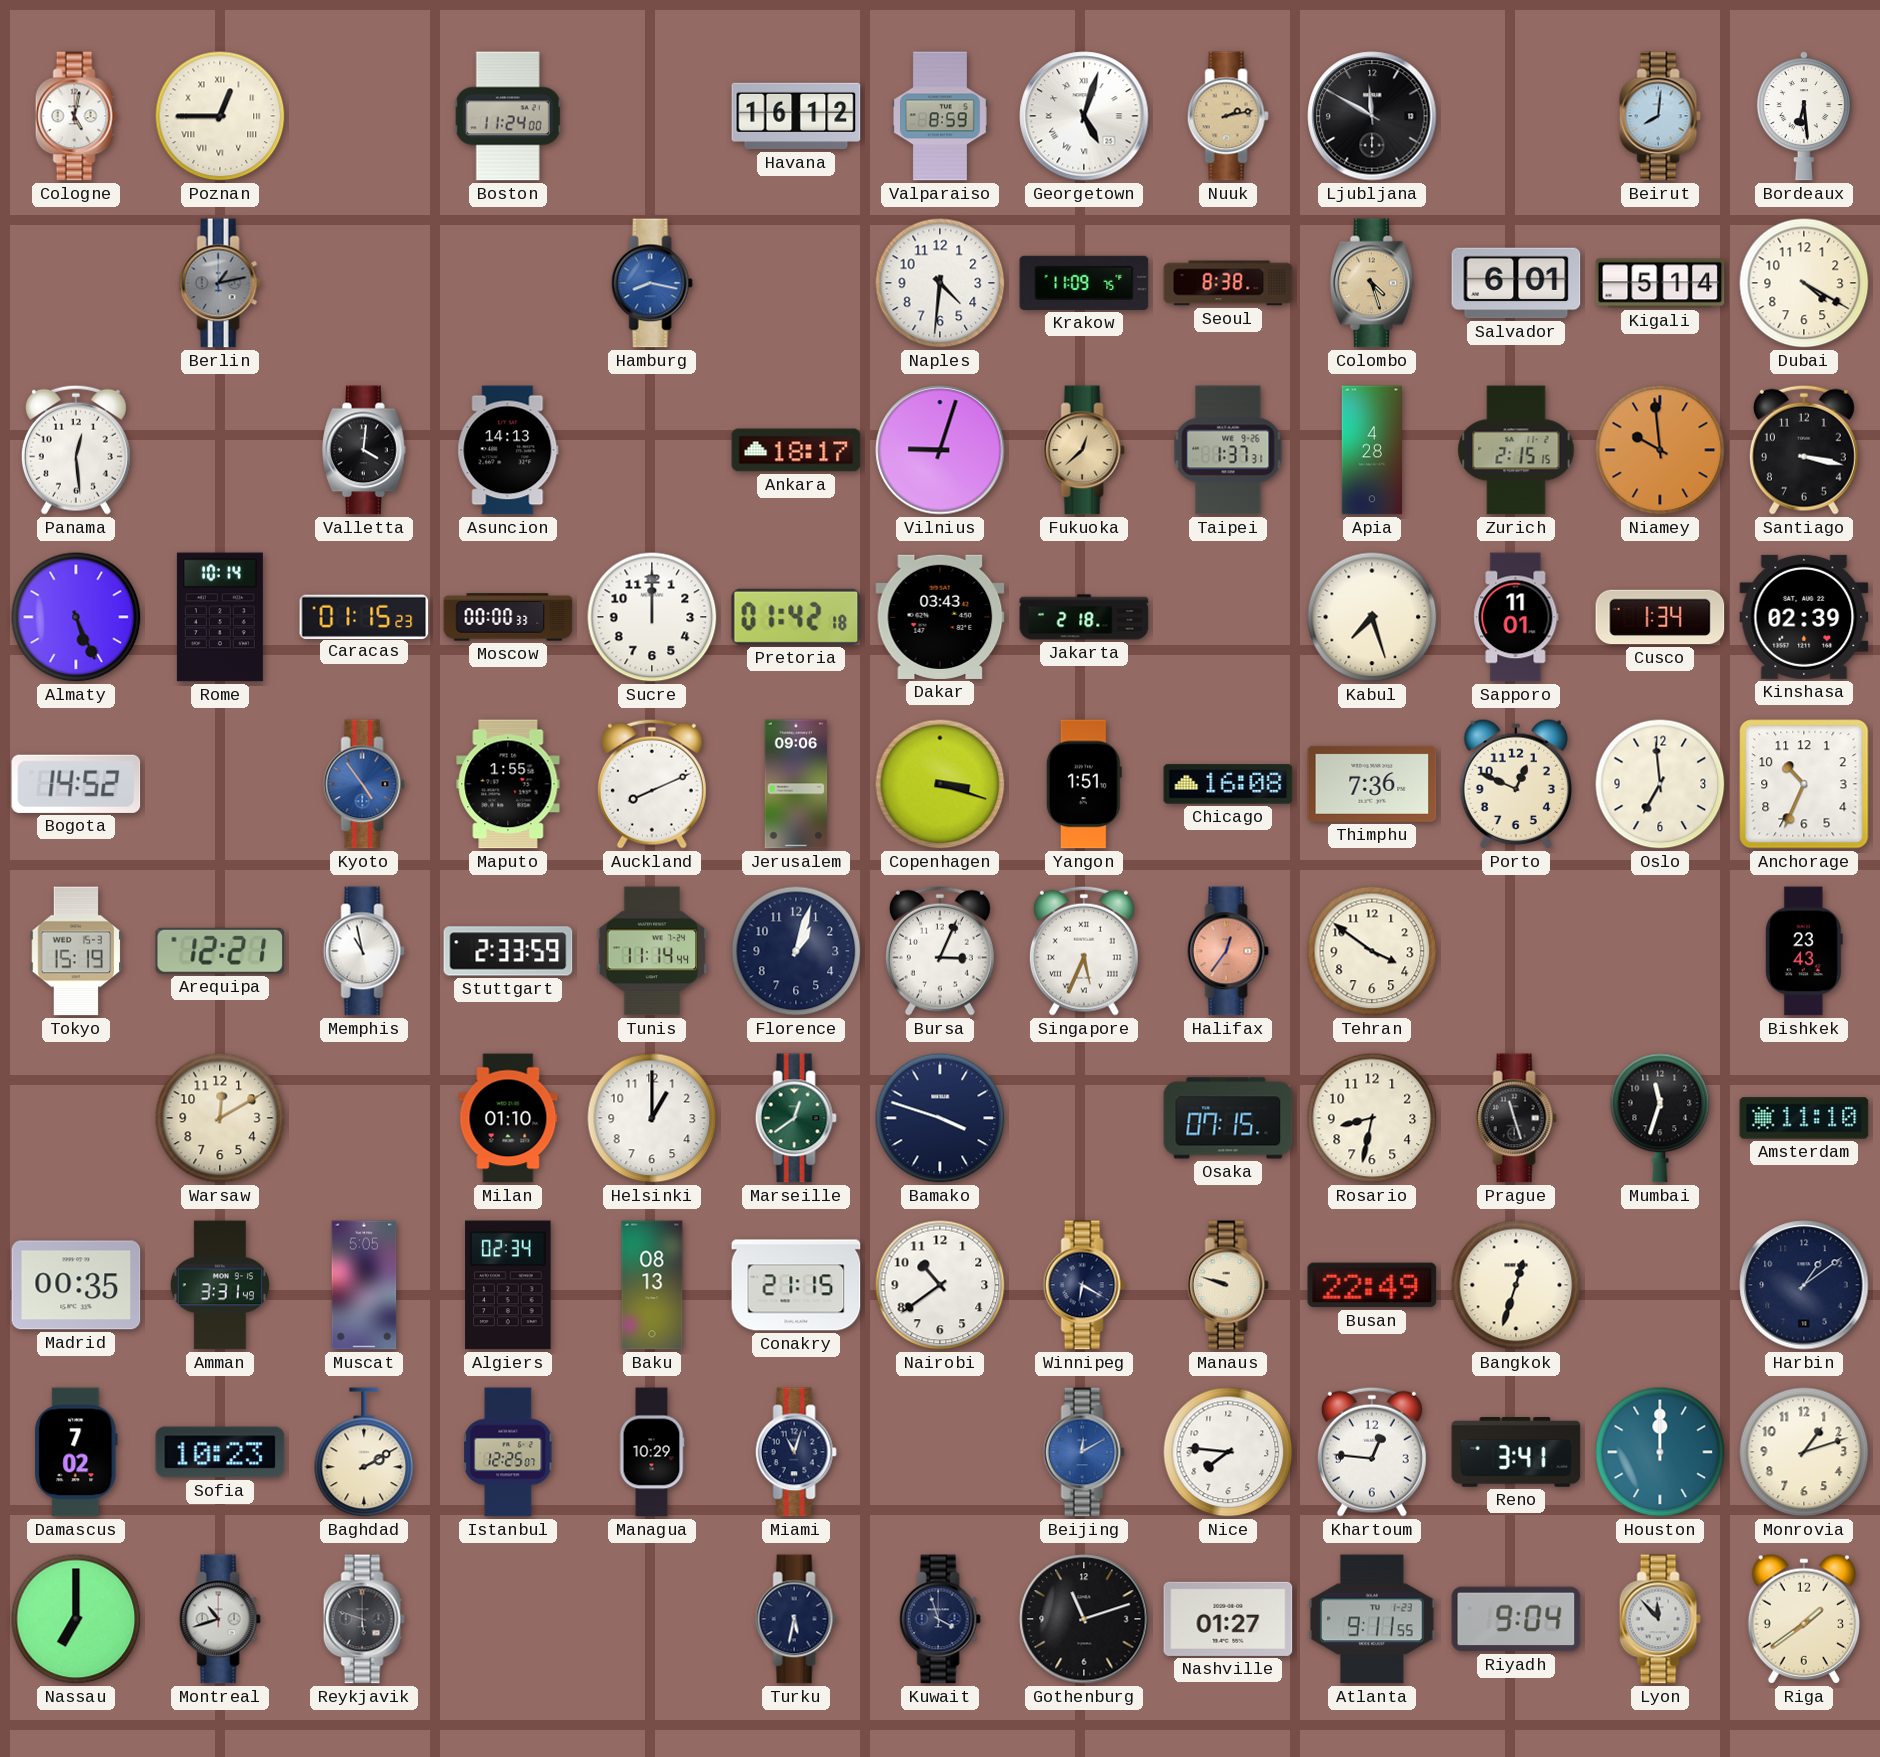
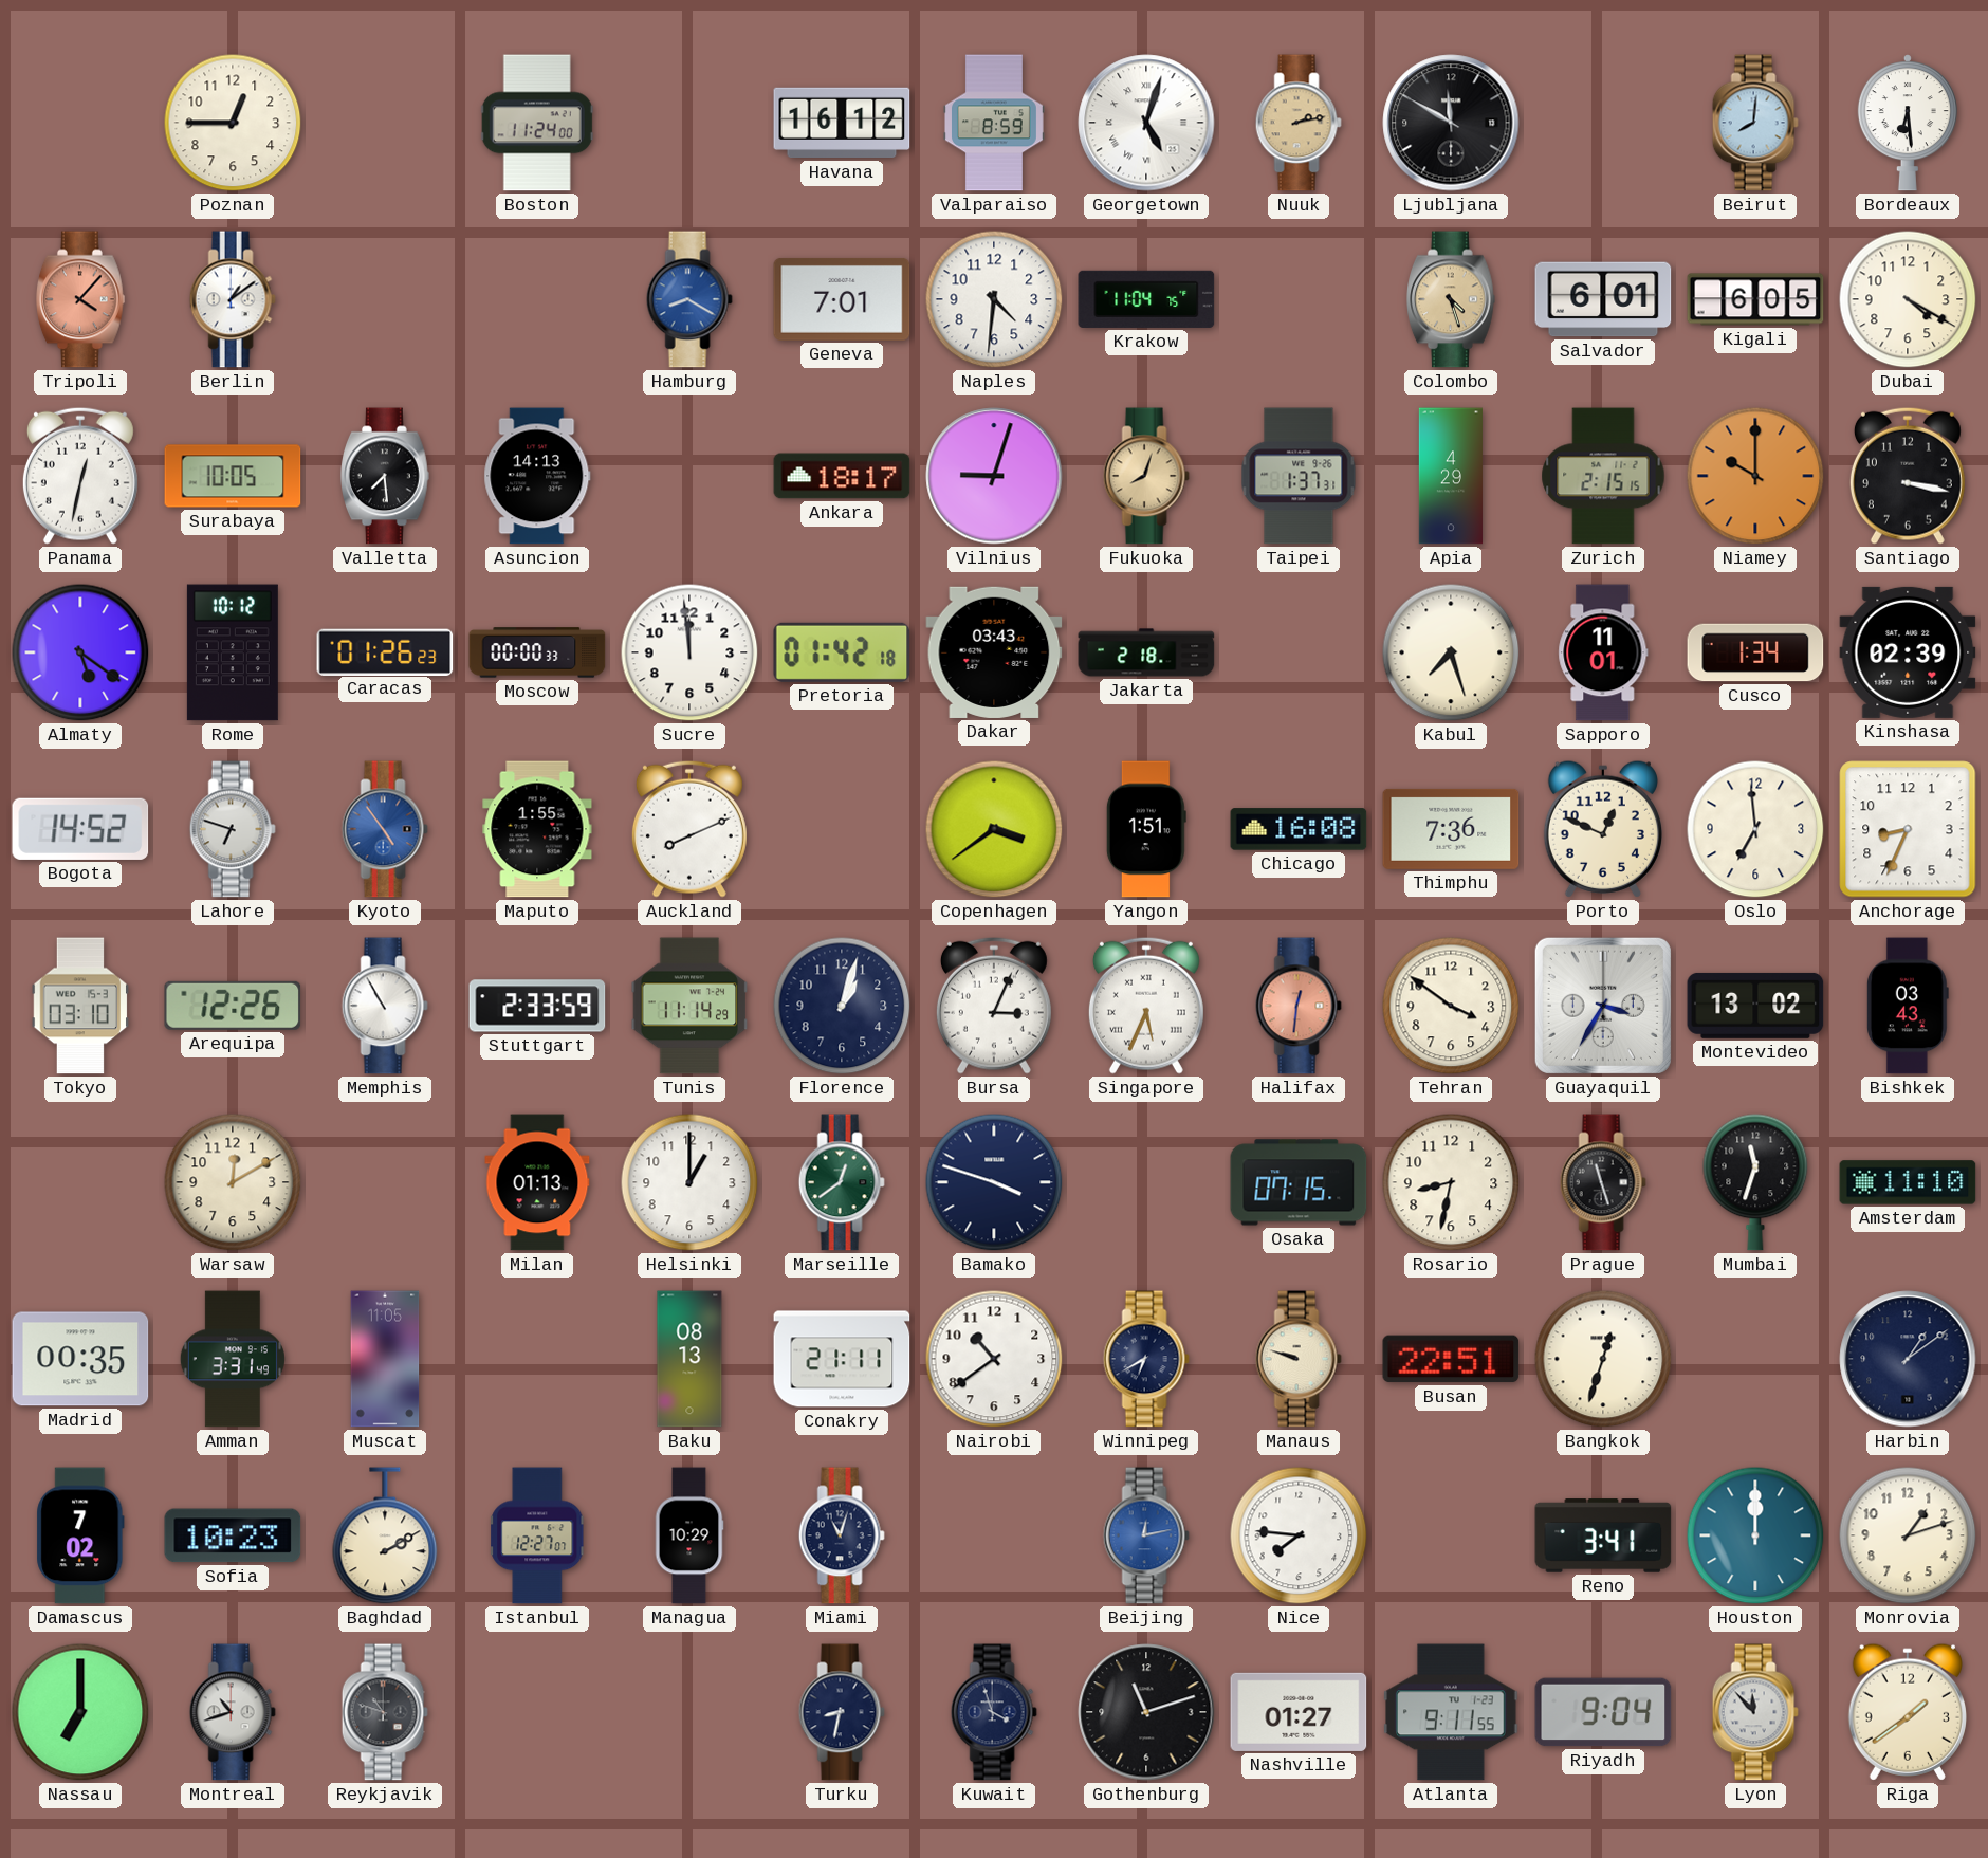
Cologne: 5:02 -> none (76, 116)
Poznan numerals: Roman -> Arabic (233, 123)
Tripoli: none -> 4:07 (81, 299)
Berlin: 1:13 -> 1:09 (233, 299)
Berlin dial: grey -> white (233, 299)
Hamburg: 8:17 -> 8:20 (689, 299)
Geneva: none -> 7:01 (842, 299)
Krakow: 11:09 -> 11:04 (1146, 299)
Seoul: 8:38 -> none (1228, 283)
Kigali: 5:14 -> 6:05 (1755, 299)
Panama: 12:29 -> 12:32 (80, 476)
Surabaya: none -> 10:05 (233, 476)
Valletta: 4:01 -> 7:29 (386, 476)
Fukuoka: 12:38 -> 8:03 (1146, 476)
Apia: 4:28 -> 4:29 (1450, 476)
Niamey: 9:59 -> 10:00 (1755, 476)
Almaty: 5:26 -> 5:21 (80, 652)
Rome: 10:14 -> 10:12 (233, 652)
Caracas: 01:15 -> 01:26 (385, 651)
Sucre: 12:00 -> 11:59 (689, 652)
Lahore: none -> 6:48 (233, 829)
Jerusalem: 09:06 -> none (796, 784)
Copenhagen: 3:18 -> 3:39 (994, 829)
Anchorage: 10:34 -> 8:34 (1908, 829)
Tokyo: 15:19 -> 03:10 (80, 1006)
Arequipa: 12:21 -> 12:26 (233, 1006)
Memphis: 10:58 -> 10:55 (385, 1006)
Tunis: 11:14:44 -> 11:14:29 (689, 1006)
Halifax: 12:36 -> 12:31 (1299, 1006)
Guayaquil: none -> 3:35 (1603, 1006)
Montevideo: none -> 13:02 (1755, 1006)
Bishkek: 23:43 -> 03:43 (1908, 1006)
Milan: 01:10 -> 01:13 (537, 1182)
Muscat: 5:05 -> 11:05 (385, 1359)
Algiers: 02:34 -> none (508, 1285)
Conakry: 21:15 -> 21:11 (842, 1359)
Winnipeg: 6:20 -> 6:40 (1146, 1359)
Busan: 22:49 -> 22:51 (1451, 1359)
Istanbul: 12:25 -> 12:27 (538, 1535)
Beijing: 12:10 -> 12:13 (1146, 1535)
Khartoum: 12:46 -> none (1372, 1452)
Reykjavik: 5:48 -> 10:48 (385, 1712)
Turku: 5:32 -> 8:32 (842, 1712)
